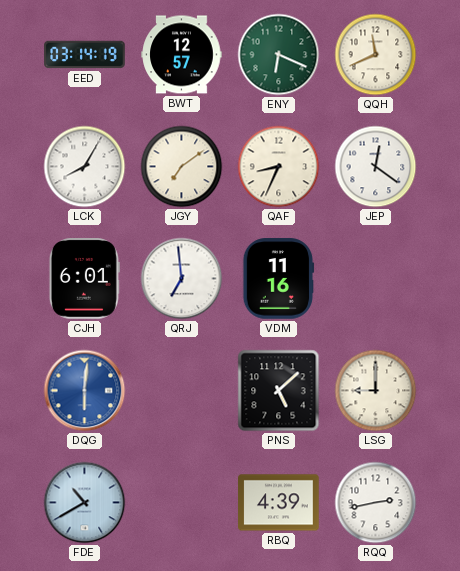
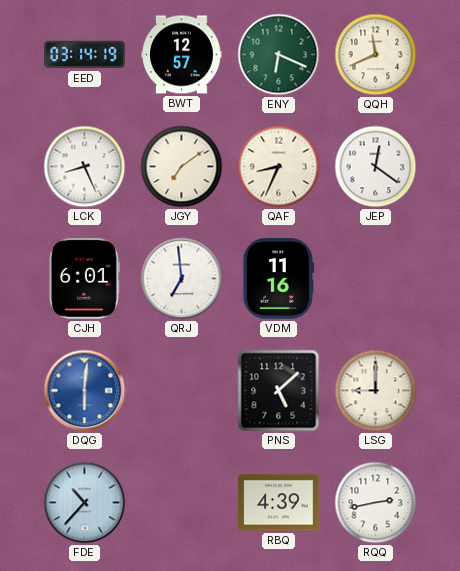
LCK: 8:05 -> 8:26 (85, 167)
FDE: 10:40 -> 10:37 (85, 503)
